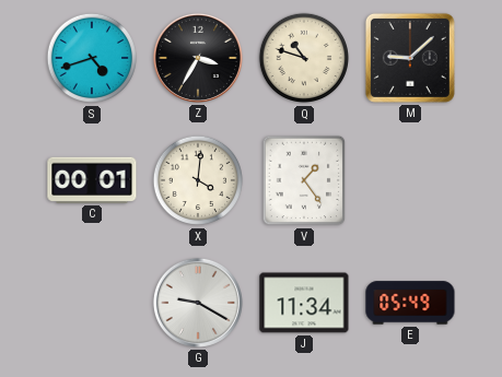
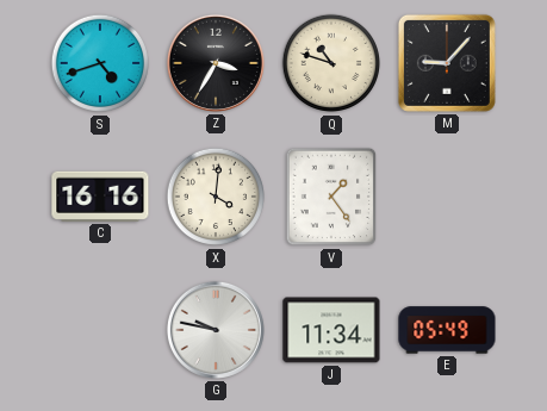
M: 9:08 -> 9:07 (447, 63)
C: 00:01 -> 16:16 (100, 197)
G: 9:20 -> 9:47 (216, 330)
